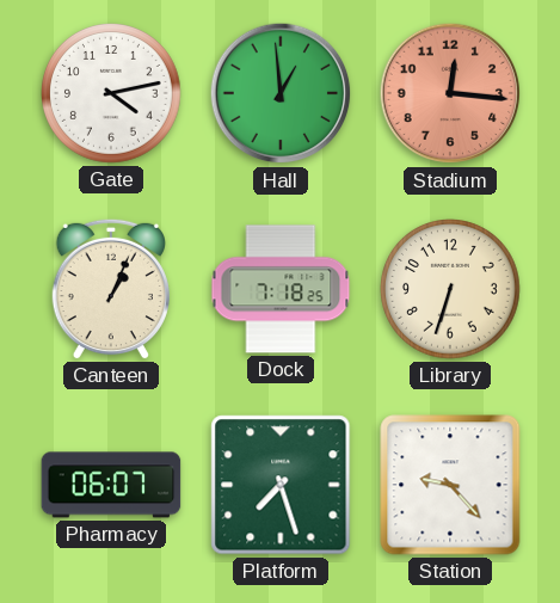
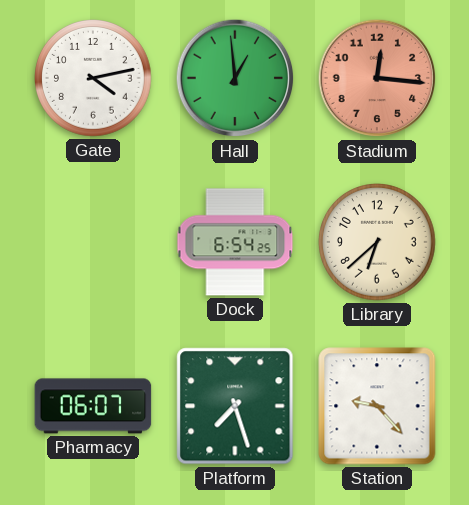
Canteen: 1:04 -> none (111, 289)
Dock: 7:18 -> 6:54 (235, 242)
Library: 6:33 -> 6:38 (378, 243)
